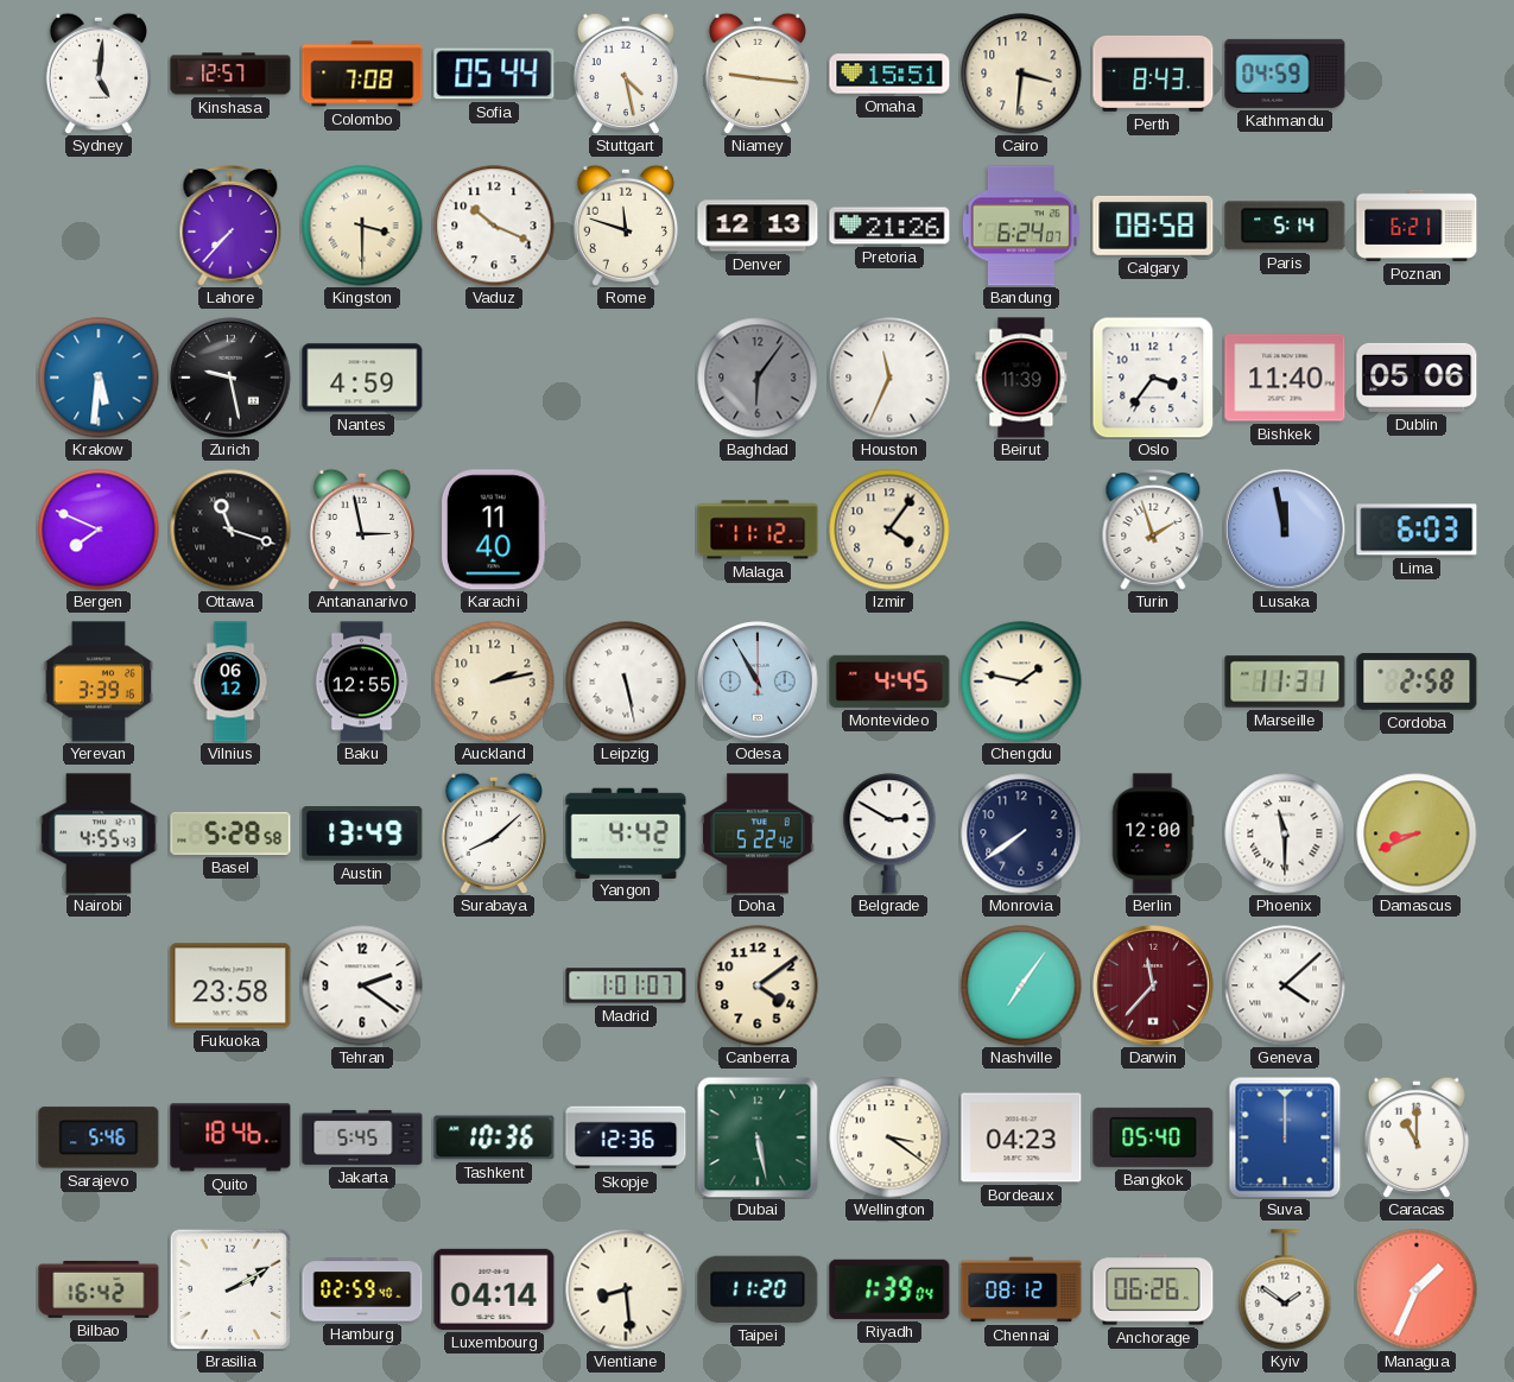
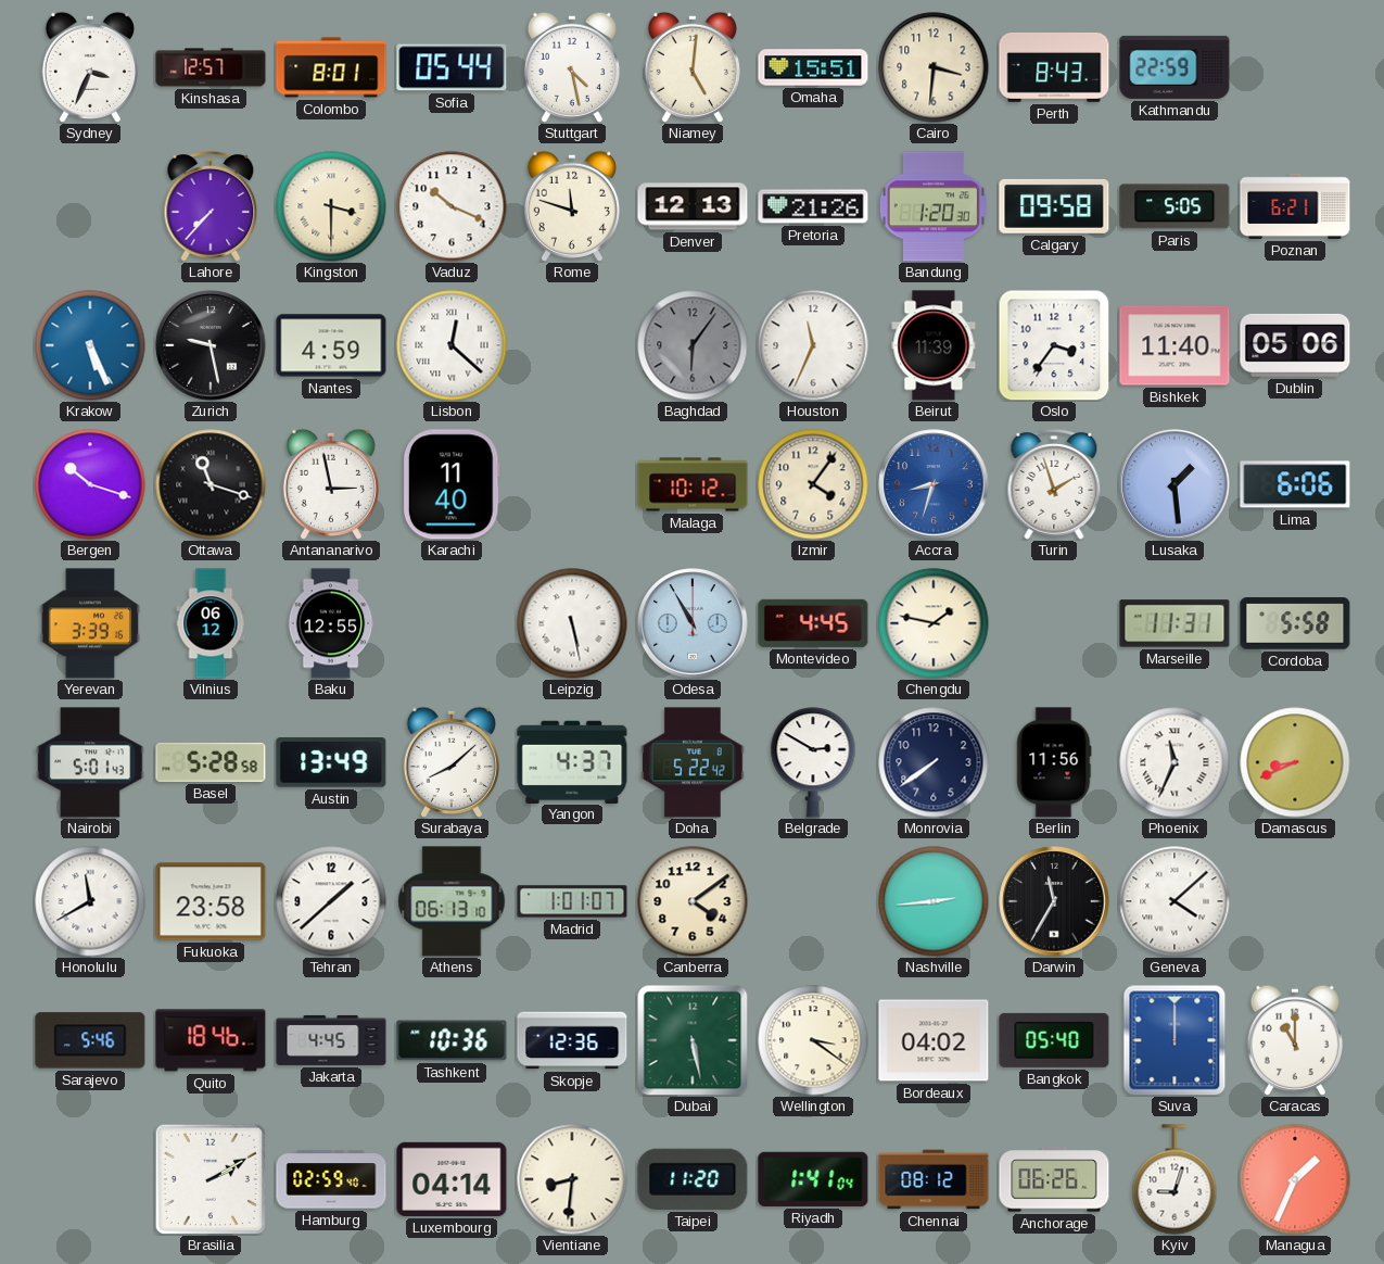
Sydney: 5:01 -> 3:34 (90, 66)
Colombo: 7:08 -> 8:01 (331, 67)
Niamey: 9:16 -> 5:01 (693, 66)
Kathmandu: 04:59 -> 22:59 (1175, 67)
Bandung: 6:24 -> 1:20 (934, 206)
Calgary: 08:58 -> 09:58 (1054, 206)
Paris: 5:14 -> 5:05 (1175, 206)
Krakow: 5:31 -> 5:26 (90, 345)
Lisbon: none -> 12:22 (452, 345)
Bergen: 7:49 -> 10:18 (90, 484)
Malaga: 11:12 -> 10:12 (693, 484)
Accra: none -> 8:33 (934, 484)
Lusaka: 11:58 -> 1:29 (1175, 484)
Lima: 6:03 -> 6:06 (1295, 484)
Auckland: 2:13 -> none (494, 682)
Cordoba: 2:58 -> 5:58 (1295, 623)
Nairobi: 4:55 -> 5:01 (90, 762)
Yangon: 4:42 -> 4:37 (572, 761)
Berlin: 12:00 -> 11:56 (1054, 762)
Phoenix: 11:30 -> 11:34 (1175, 762)
Honolulu: none -> 11:40 (90, 901)
Tehran: 2:21 -> 1:38 (331, 901)
Athens: none -> 06:13 (452, 901)
Nashville: 7:06 -> 2:44 (934, 901)
Darwin: 11:37 -> 11:35 (1054, 901)
Darwin dial: burgundy -> black (1054, 901)
Jakarta: 5:45 -> 4:45 (331, 1040)
Bordeaux: 04:23 -> 04:02 (934, 1040)
Bilbao: 16:42 -> none (99, 1289)
Vientiane: 8:29 -> 8:31 (572, 1179)
Riyadh: 1:39 -> 1:41 (813, 1179)
Kyiv: 1:51 -> 9:03 (1175, 1179)
